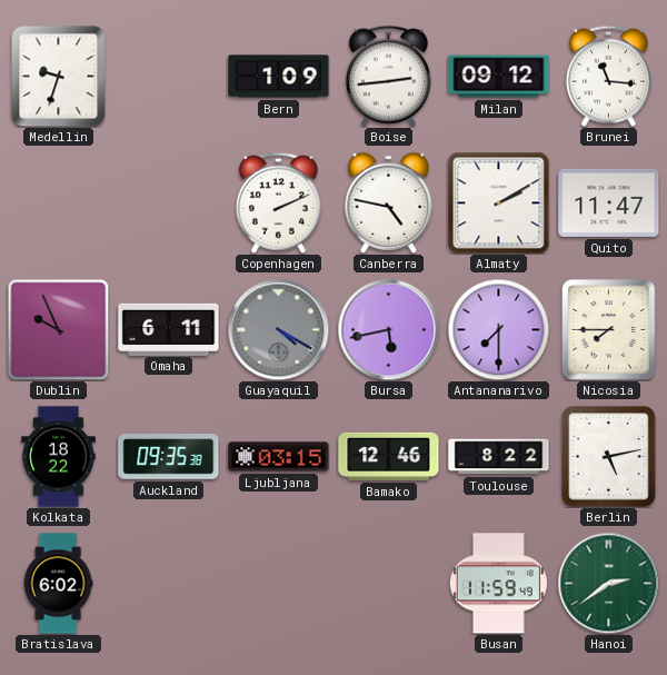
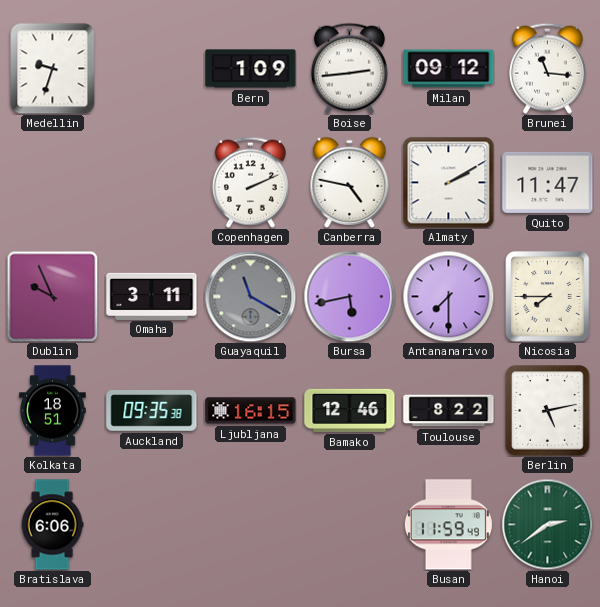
Omaha: 6:11 -> 3:11 (152, 296)
Guayaquil: 4:20 -> 11:20 (250, 296)
Kolkata: 18:22 -> 18:51 (53, 411)
Ljubljana: 03:15 -> 16:15 (251, 411)
Bratislava: 6:02 -> 6:06 (52, 525)
